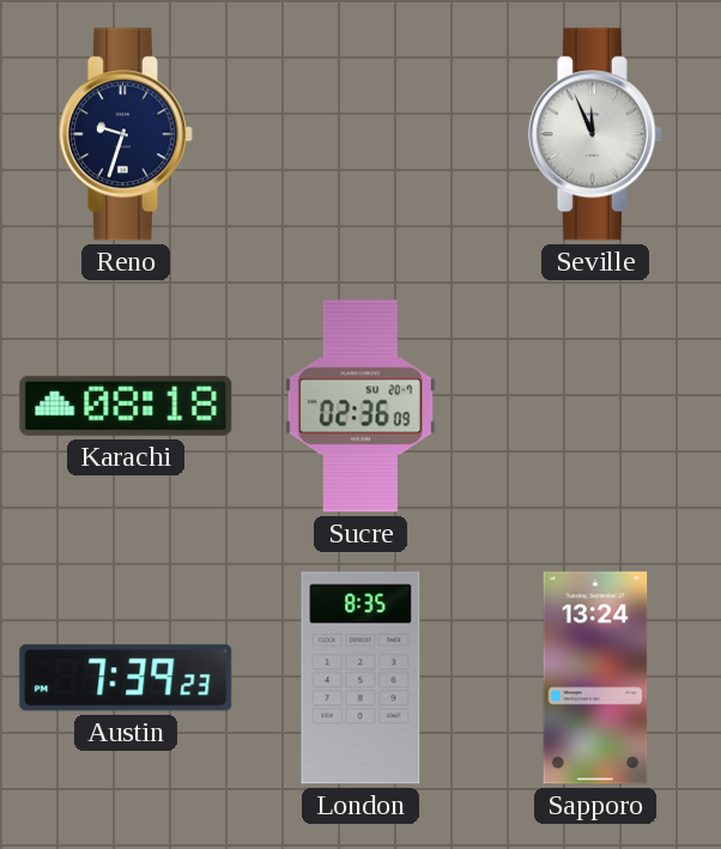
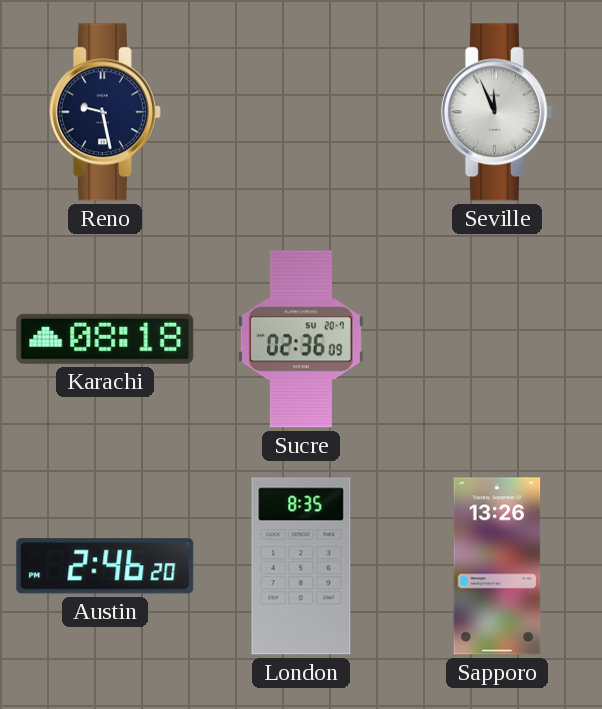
Reno: 9:33 -> 9:28 (105, 112)
Austin: 7:39 -> 2:46 (105, 566)
Sapporo: 13:24 -> 13:26 (497, 566)
